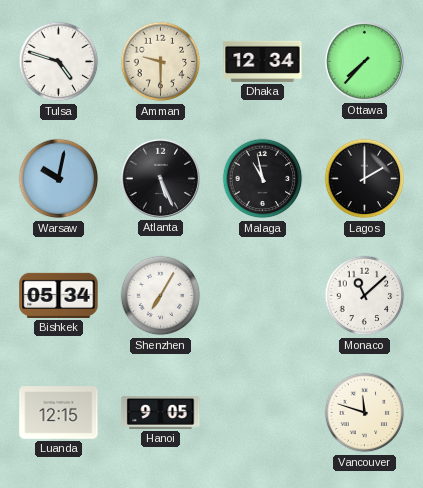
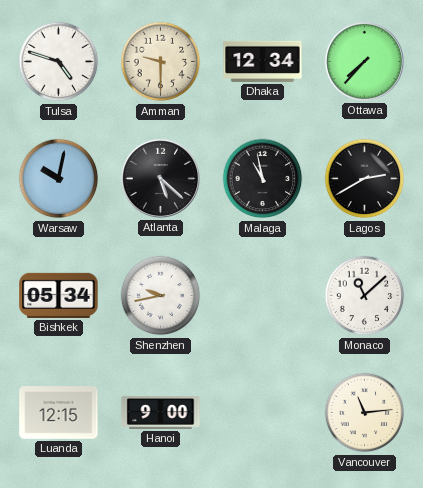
Atlanta: 5:26 -> 5:22 (160, 178)
Lagos: 2:00 -> 2:40 (365, 179)
Shenzhen: 7:05 -> 9:43 (161, 296)
Hanoi: 9:05 -> 9:00 (161, 413)
Vancouver: 11:48 -> 11:14 (365, 413)
